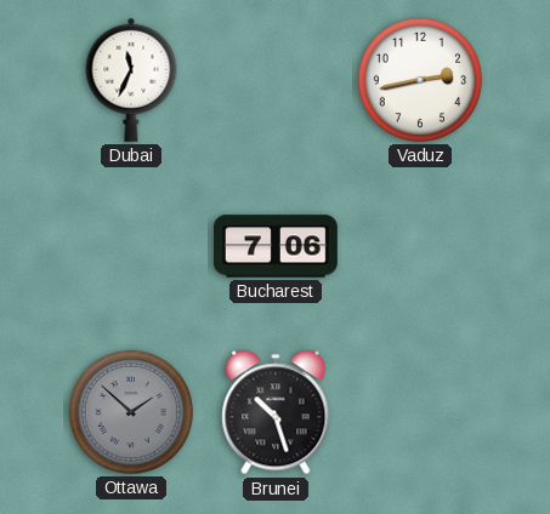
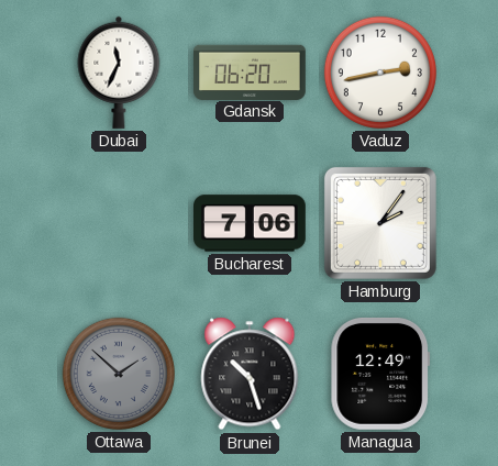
Gdansk: none -> 06:20 (251, 71)
Hamburg: none -> 2:06 (380, 223)
Managua: none -> 12:49 (380, 374)
